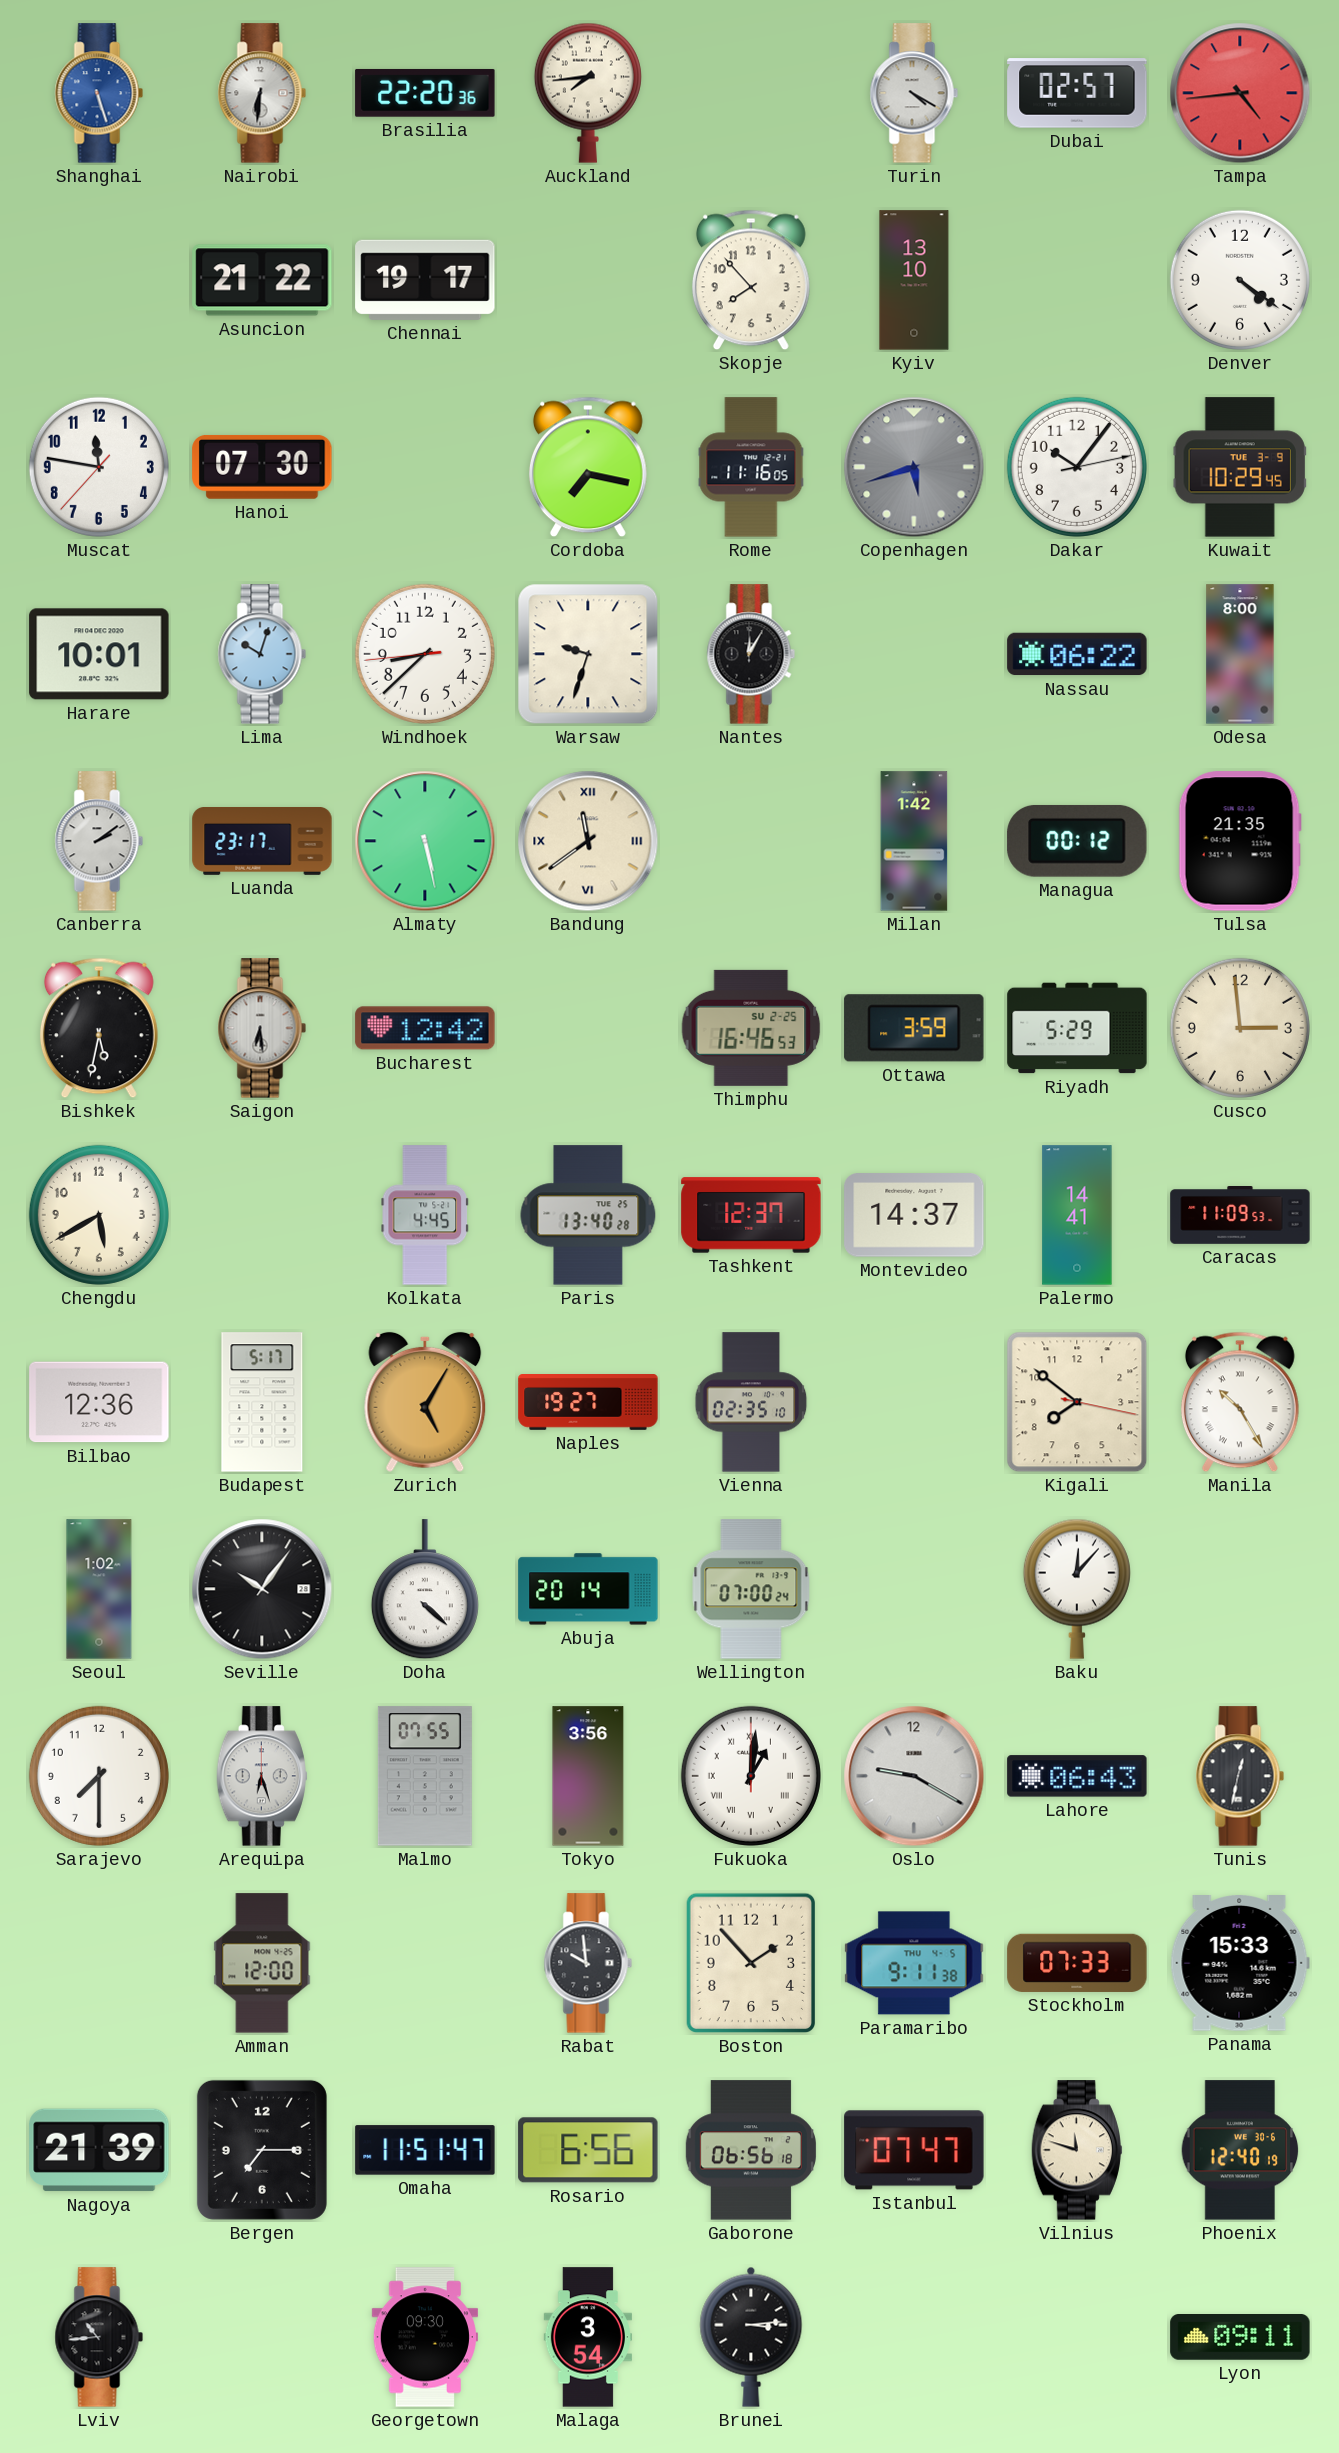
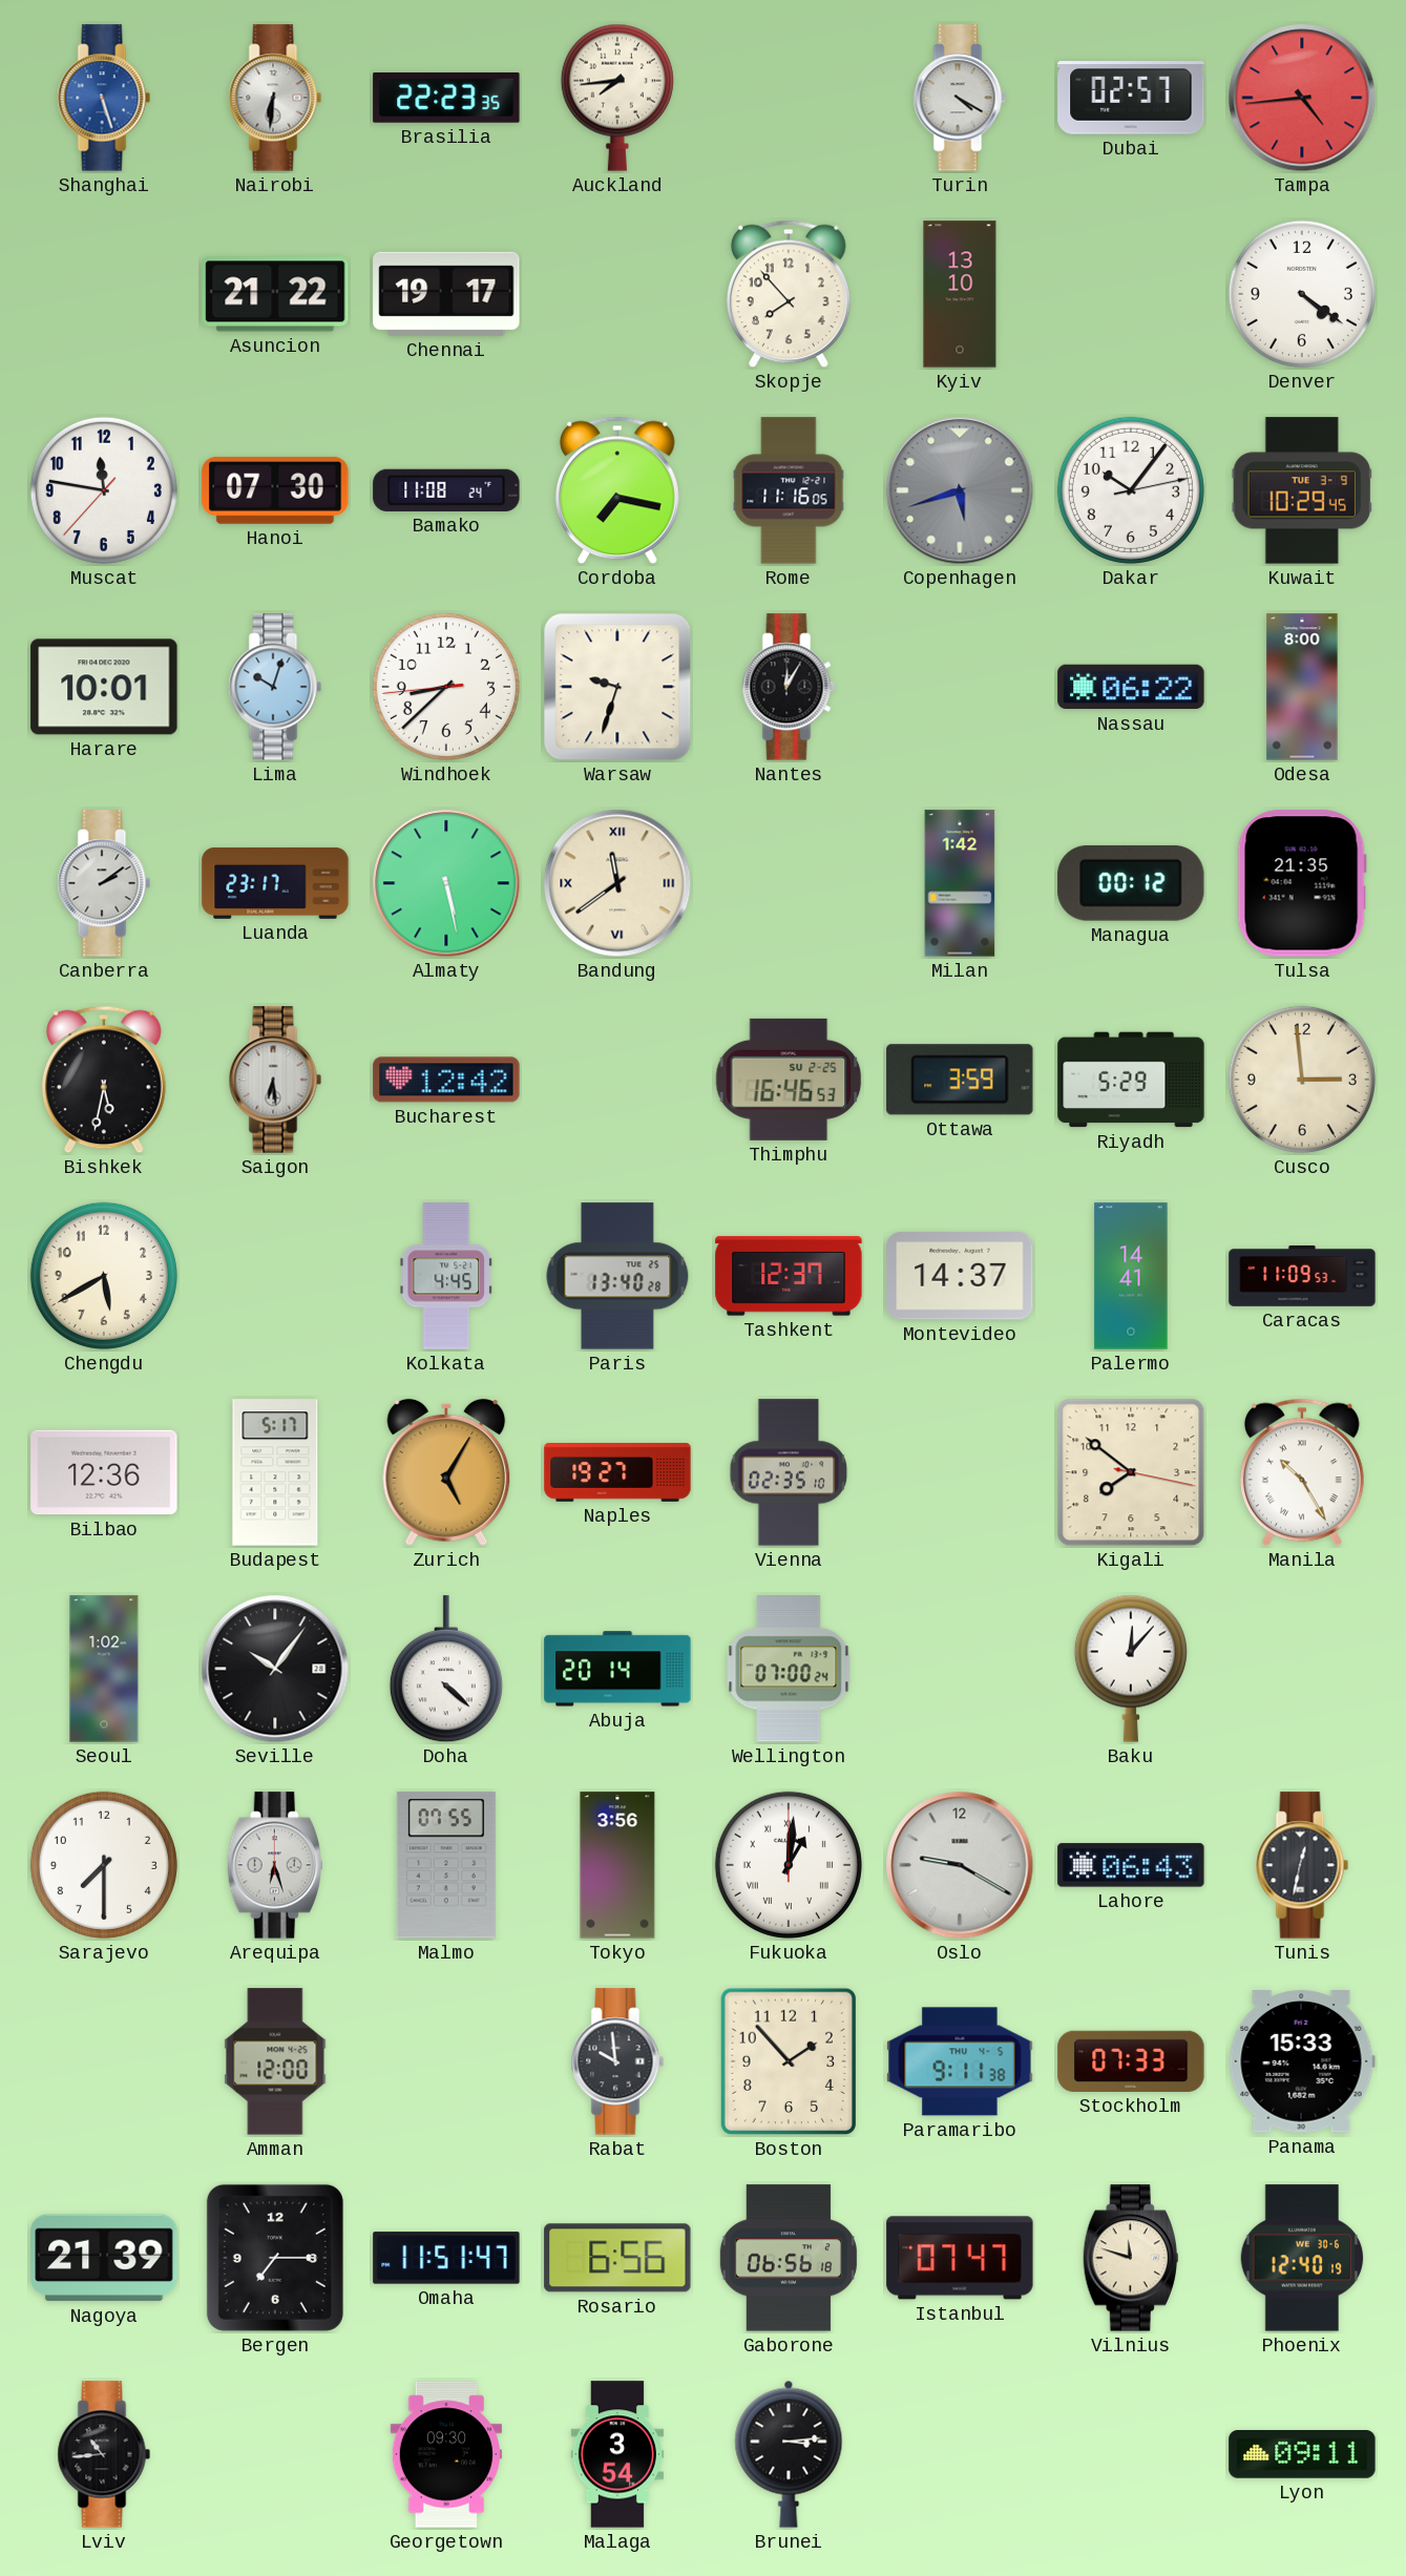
Brasilia: 22:20 -> 22:23 (446, 98)
Bamako: none -> 11:08 (446, 490)
